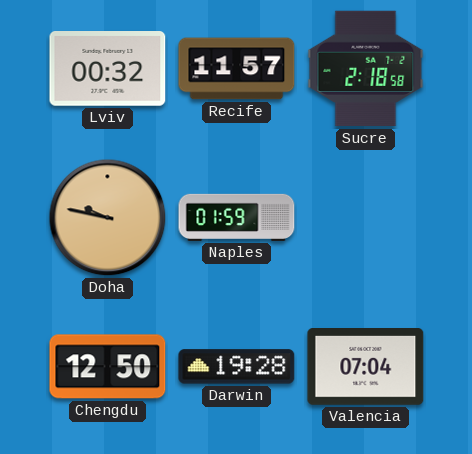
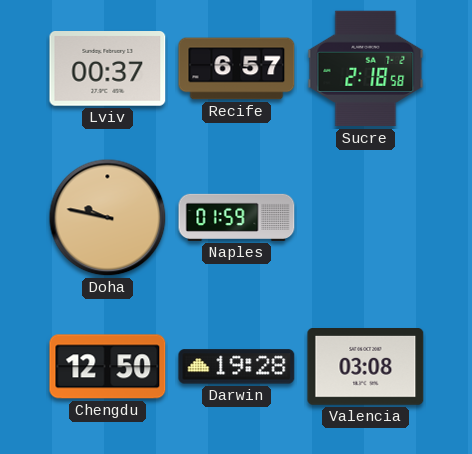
Lviv: 00:32 -> 00:37 (108, 69)
Recife: 11:57 -> 6:57 (237, 69)
Valencia: 07:04 -> 03:08 (366, 367)
